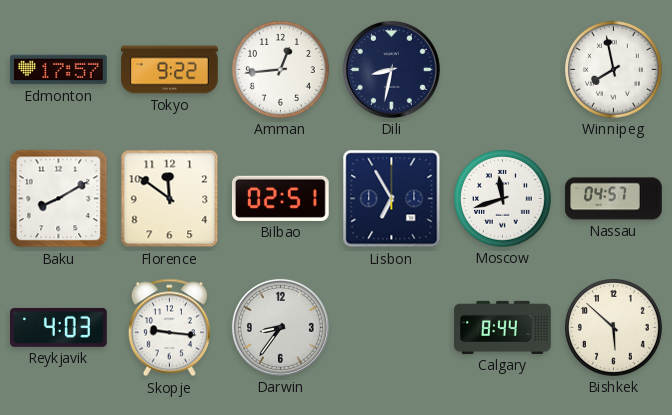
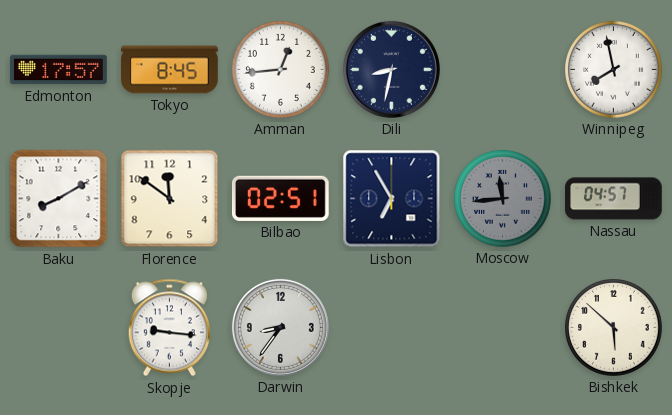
Tokyo: 9:22 -> 8:45 (170, 70)
Moscow: 11:42 -> 11:44 (503, 199)
Moscow dial: white -> grey (503, 199)
Reykjavik: 4:03 -> none (59, 327)
Calgary: 8:44 -> none (503, 327)
